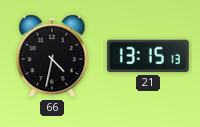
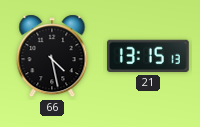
66: 4:32 -> 4:28 (52, 56)
